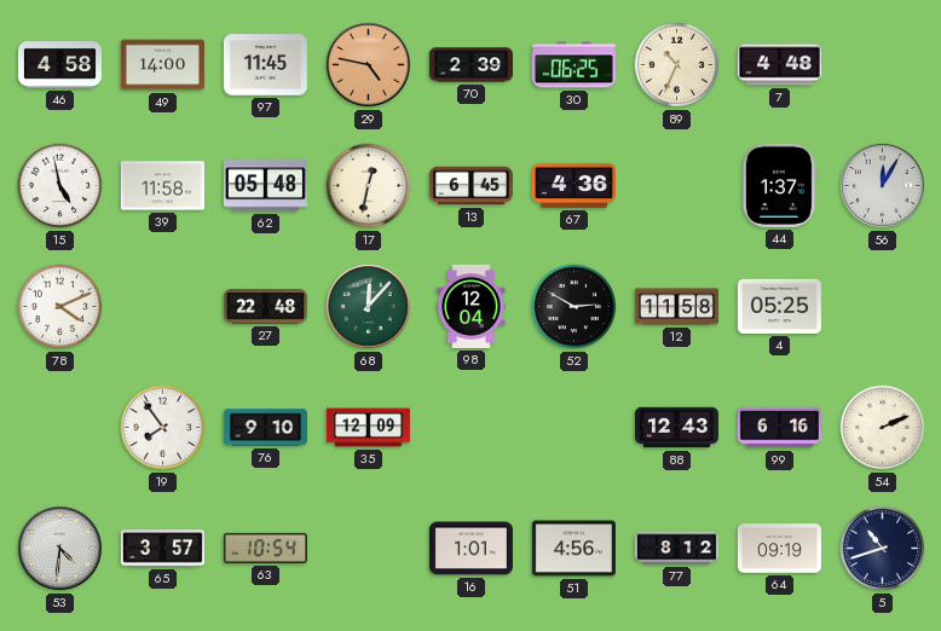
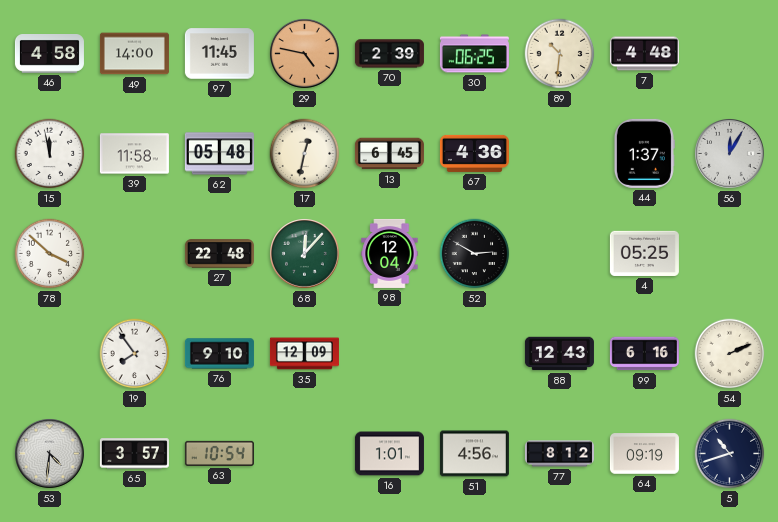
89: 10:34 -> 10:31 (560, 54)
15: 4:58 -> 11:58 (50, 154)
78: 4:11 -> 3:52 (50, 254)
12: 11:58 -> none (676, 307)
